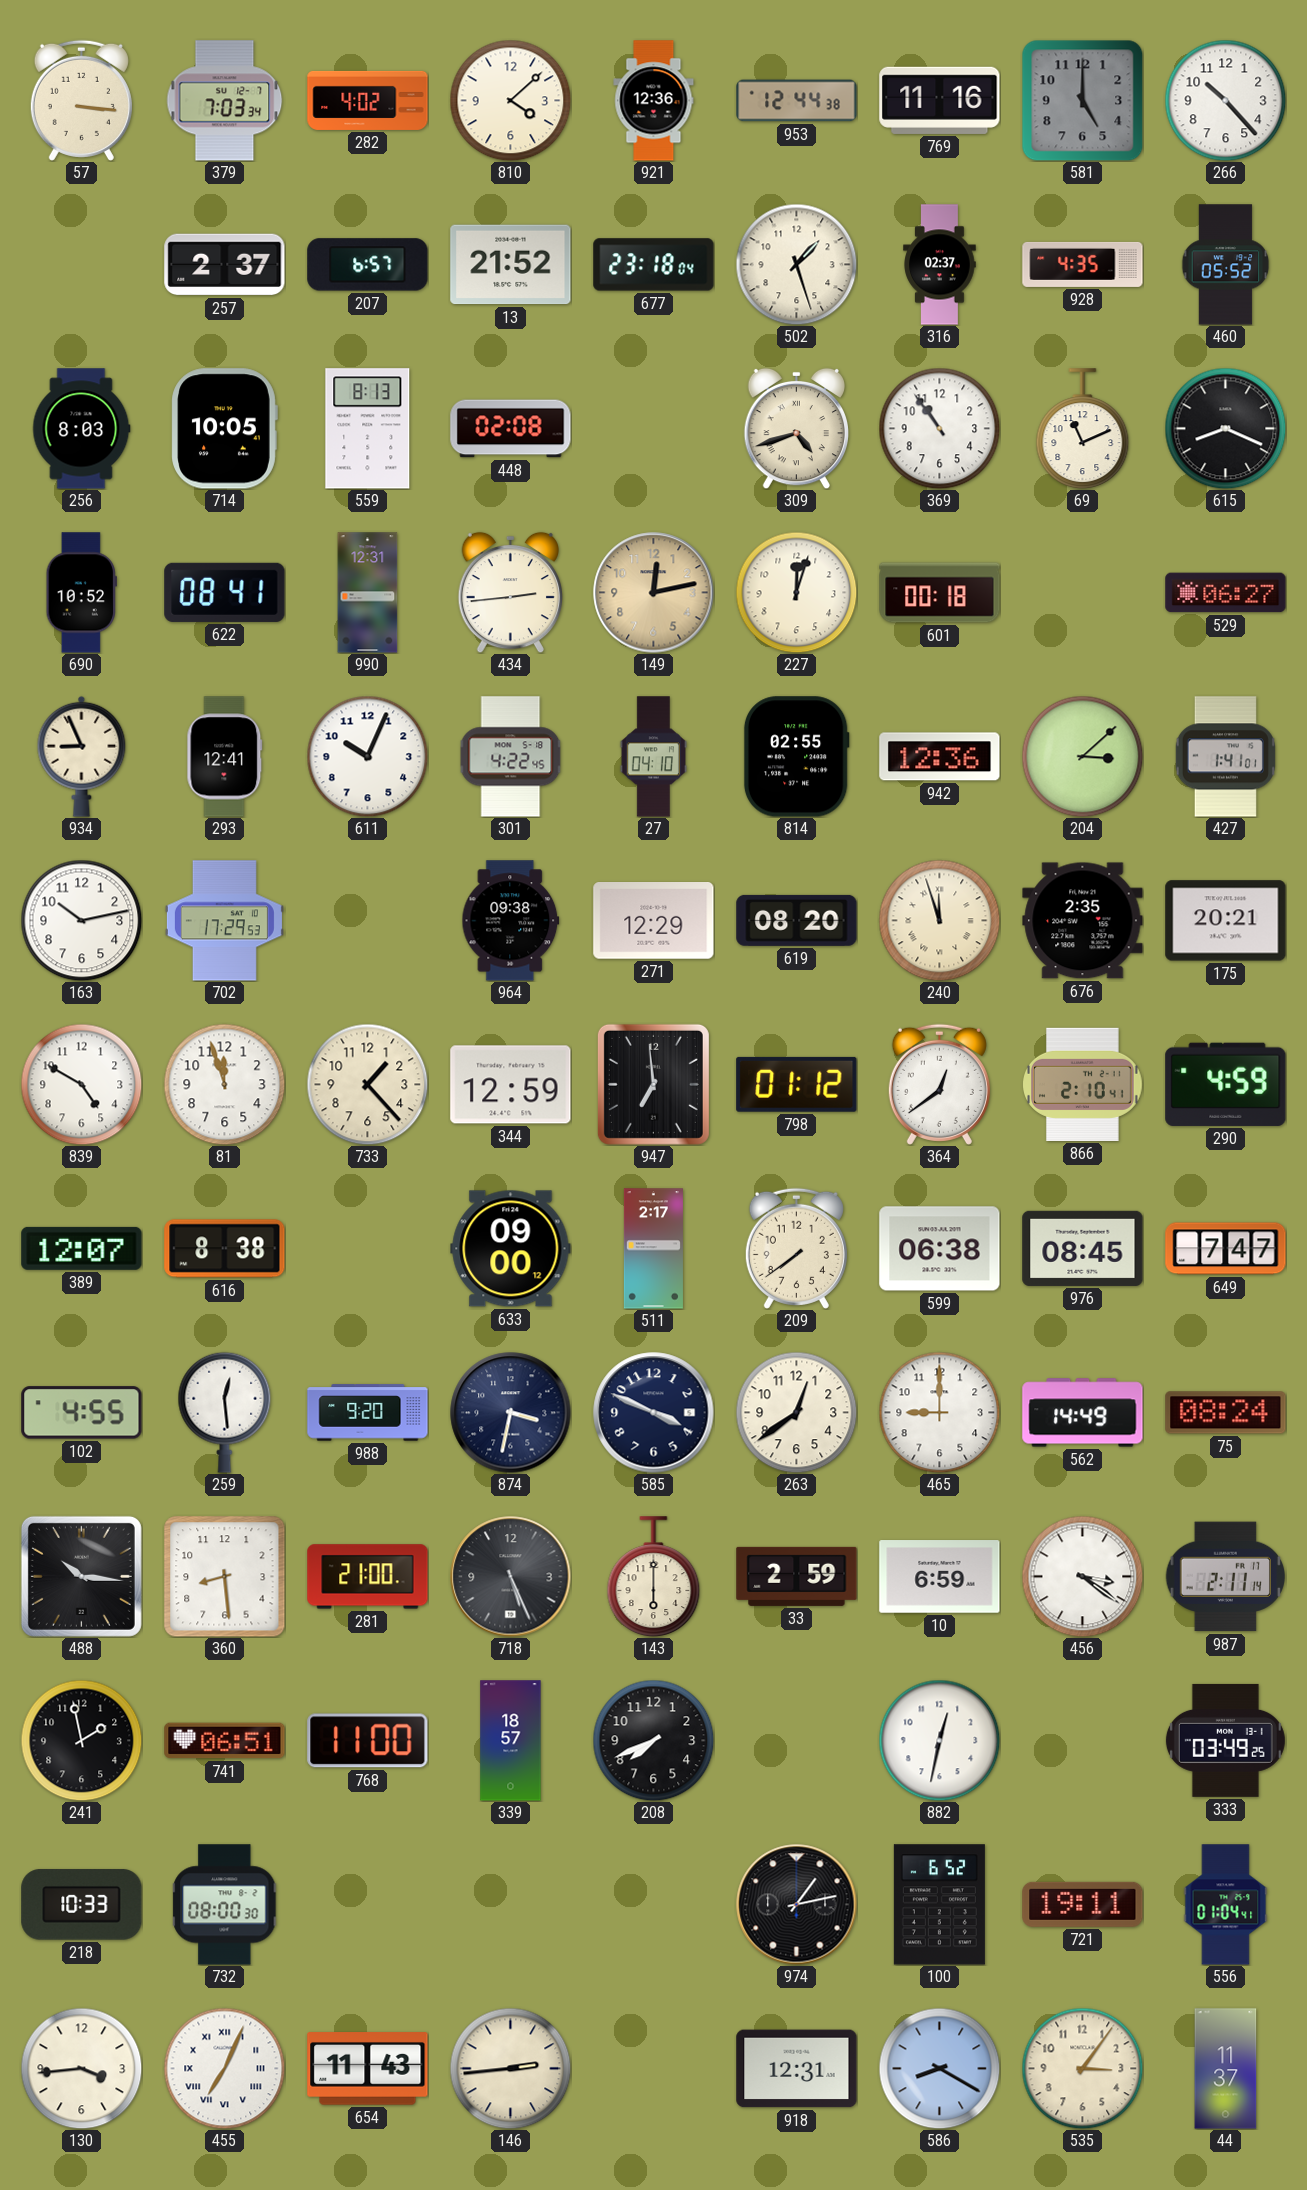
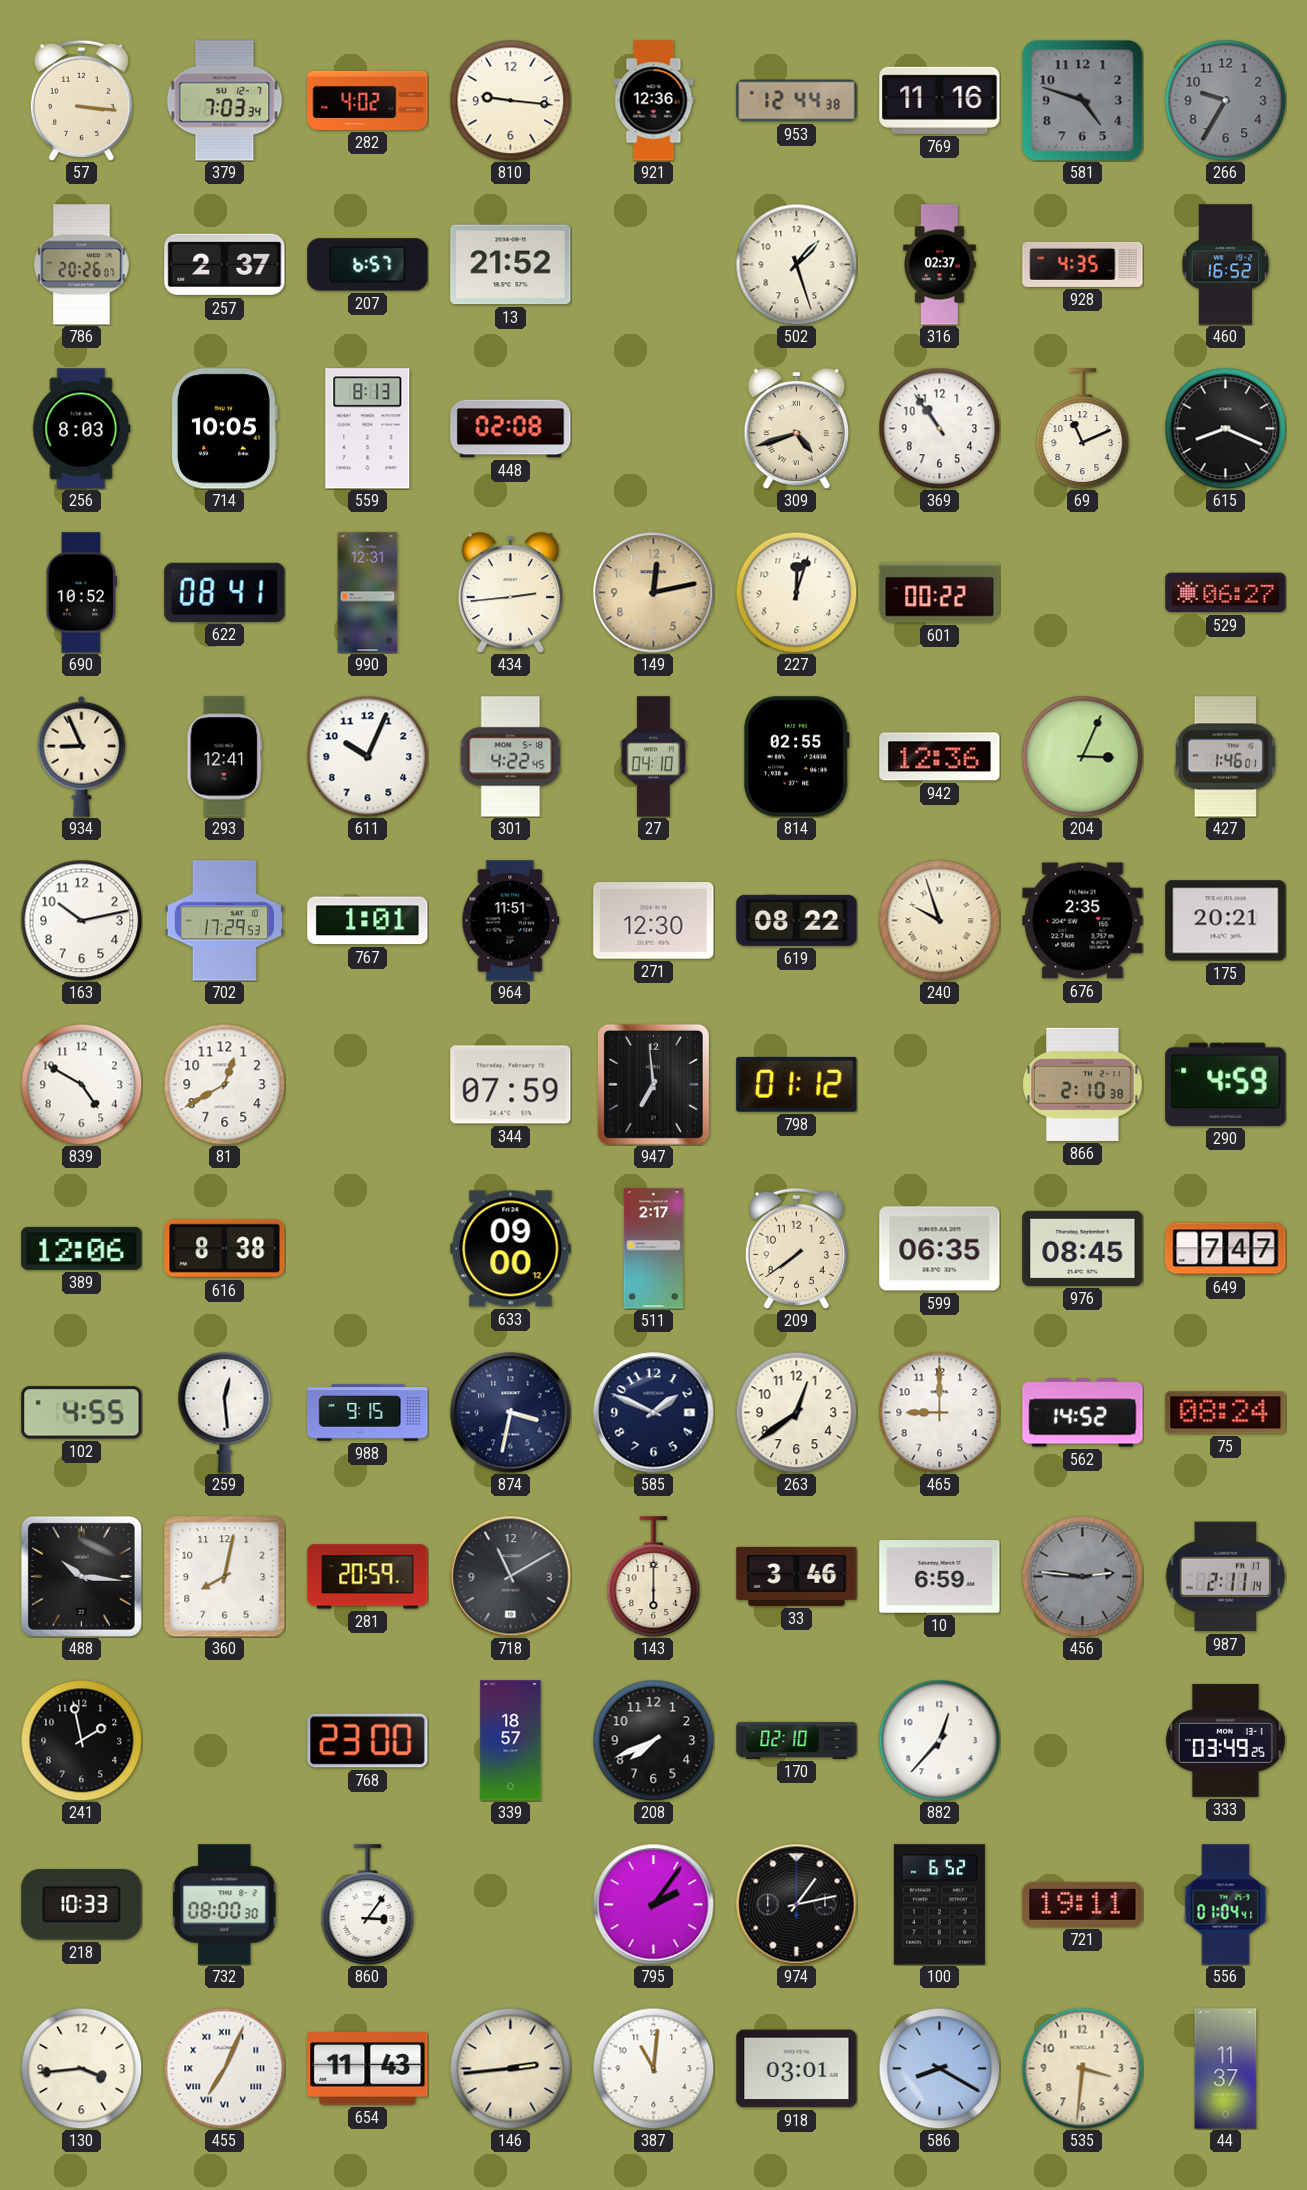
810: 4:08 -> 9:16 (510, 100)
581: 5:00 -> 4:48 (1082, 100)
266: 10:23 -> 9:35 (1225, 100)
266 dial: white -> grey (1225, 100)
786: none -> 20:26 (82, 265)
677: 23:18 -> none (654, 265)
460: 05:52 -> 16:52 (1226, 265)
601: 00:18 -> 00:22 (940, 593)
204: 3:08 -> 3:04 (1082, 756)
427: 1:41 -> 1:46 (1225, 757)
767: none -> 1:01 (368, 921)
964: 09:38 -> 11:51 (511, 921)
271: 12:29 -> 12:30 (654, 921)
619: 08:20 -> 08:22 (797, 920)
240: 11:57 -> 9:57 (939, 920)
81: 11:57 -> 12:40 (224, 1084)
733: 1:23 -> none (367, 1084)
344: 12:59 -> 07:59 (511, 1085)
364: 12:39 -> none (939, 1084)
866: 2:10:41 -> 2:10:38 (1083, 1084)
389: 12:07 -> 12:06 (82, 1248)
599: 06:38 -> 06:35 (940, 1249)
988: 9:20 -> 9:15 (368, 1413)
585: 3:49 -> 1:49 (654, 1413)
562: 14:49 -> 14:52 (1083, 1413)
360: 8:29 -> 8:02 (225, 1577)
281: 21:00 -> 20:59 (368, 1577)
718: 5:26 -> 11:10 (511, 1577)
33: 2:59 -> 3:46 (797, 1576)
456: 3:21 -> 2:46 (1082, 1576)
456 dial: white -> grey (1082, 1576)
741: 06:51 -> none (225, 1741)
768: 11:00 -> 23:00 (368, 1741)
170: none -> 02:10 (797, 1740)
882: 12:32 -> 12:37 (939, 1740)
860: none -> 3:06 (368, 1904)
795: none -> 2:06 (654, 1905)
387: none -> 11:01 (653, 2068)
918: 12:31 -> 03:01 (797, 2069)
535: 3:06 -> 3:31 (1082, 2068)
